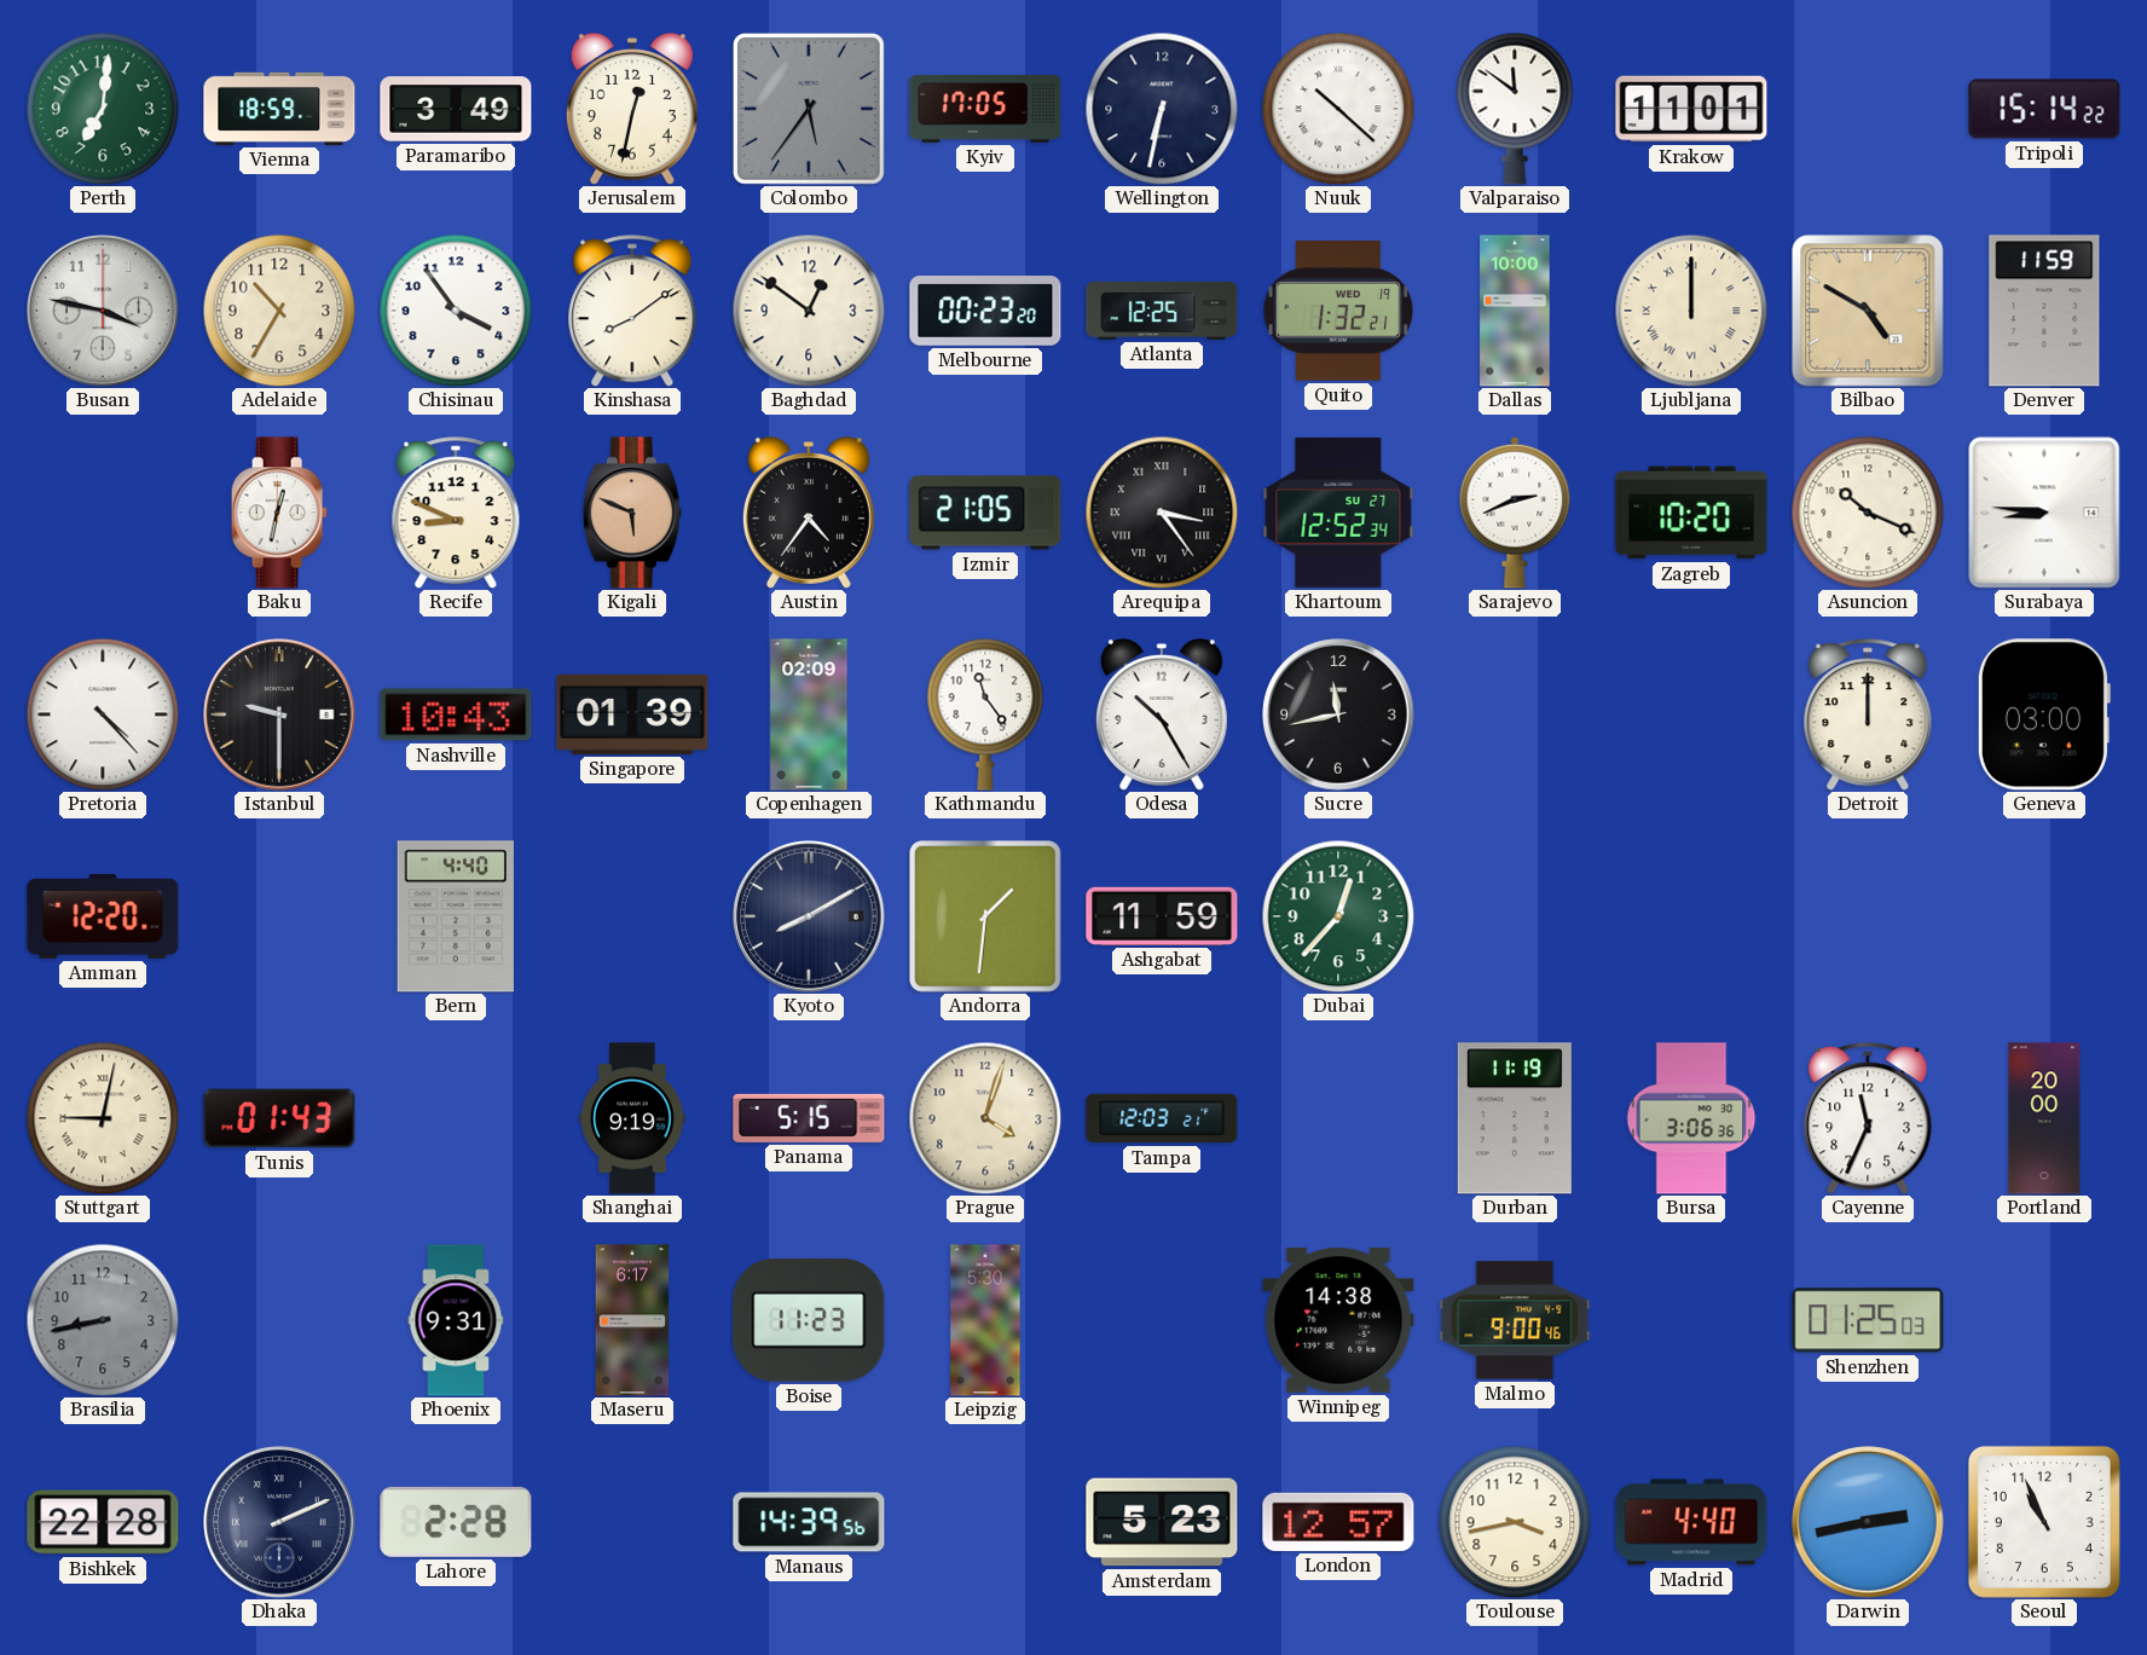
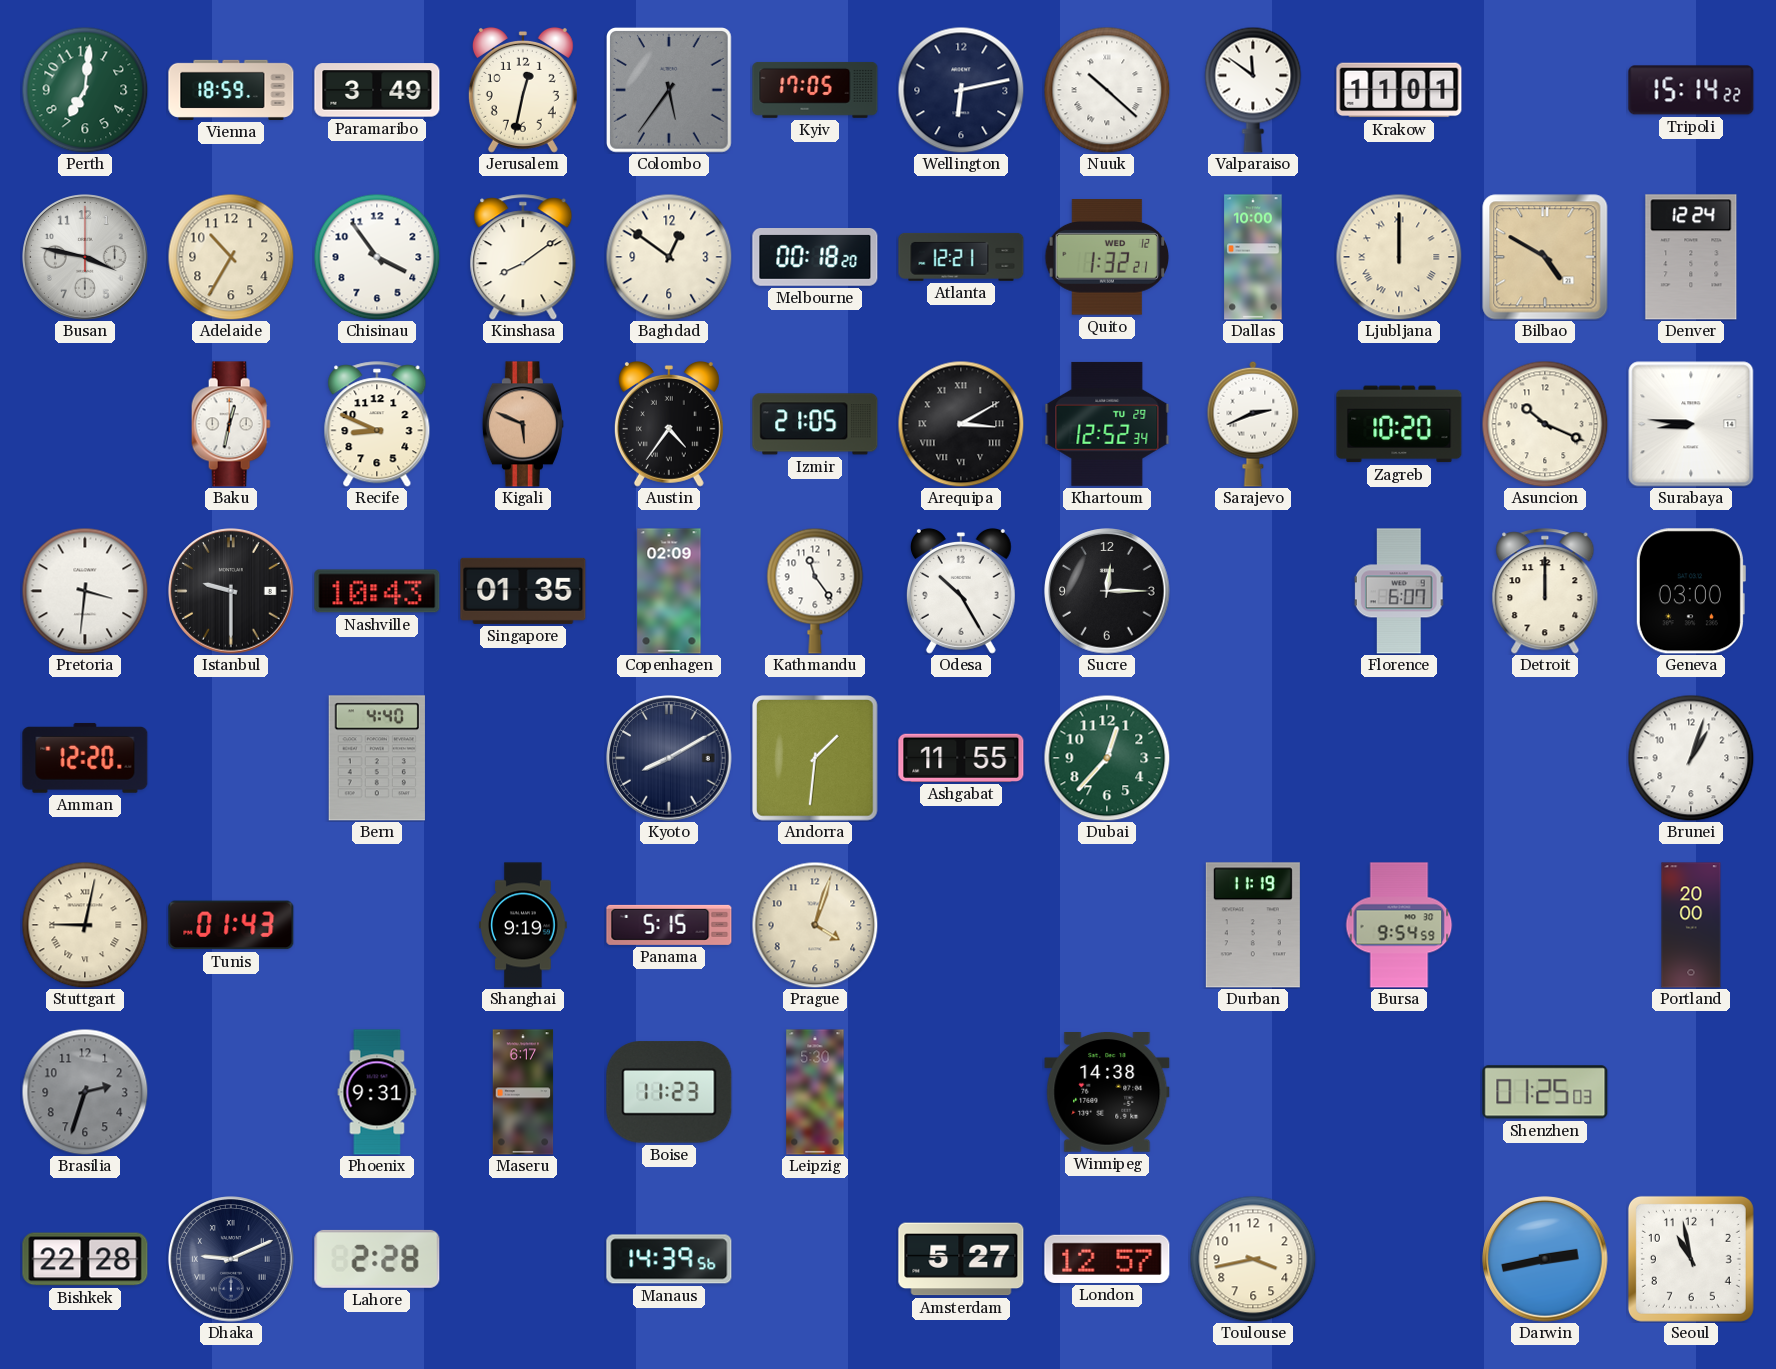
Wellington: 6:32 -> 6:13 (961, 90)
Melbourne: 00:23 -> 00:18 (815, 258)
Atlanta: 12:25 -> 12:21 (961, 257)
Quito date: WED 19 -> WED 12 (1107, 257)
Denver: 11:59 -> 12:24 (1691, 257)
Arequipa: 3:24 -> 3:10 (961, 424)
Khartoum date: SU 27 -> TU 29 (1107, 424)
Pretoria: 4:23 -> 3:31 (85, 591)
Singapore: 01:39 -> 01:35 (523, 591)
Sucre: 11:43 -> 12:15 (1107, 591)
Florence: none -> 6:07 (1399, 591)
Ashgabat: 11:59 -> 11:55 (961, 758)
Brunei: none -> 1:03 (1691, 758)
Tampa: 12:03 -> none (1162, 1118)
Bursa: 3:06 -> 9:54 (1399, 925)
Cayenne: 11:34 -> none (1868, 1118)
Brasilia: 8:43 -> 2:33 (85, 1092)
Malmo: 9:00 -> none (1515, 1320)
Dhaka: 2:11 -> 9:11 (231, 1259)
Amsterdam: 5:23 -> 5:27 (961, 1259)
Madrid: 4:40 -> none (1691, 1522)
Seoul: 10:56 -> 10:58 (1691, 1259)
